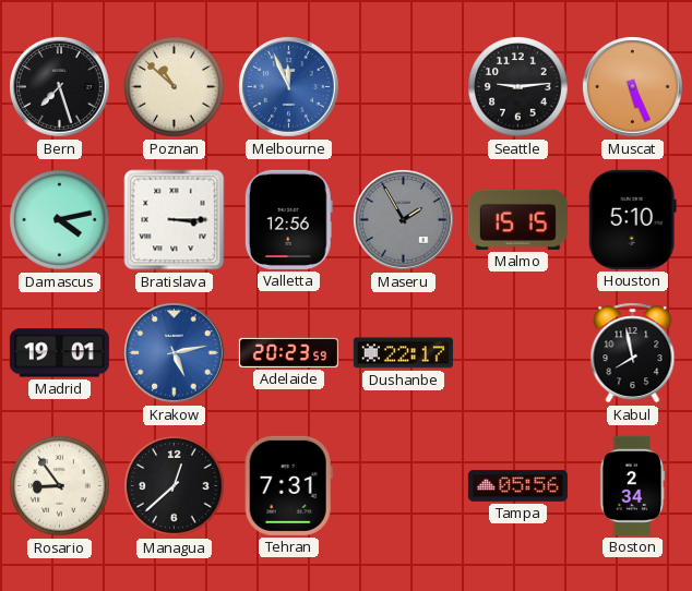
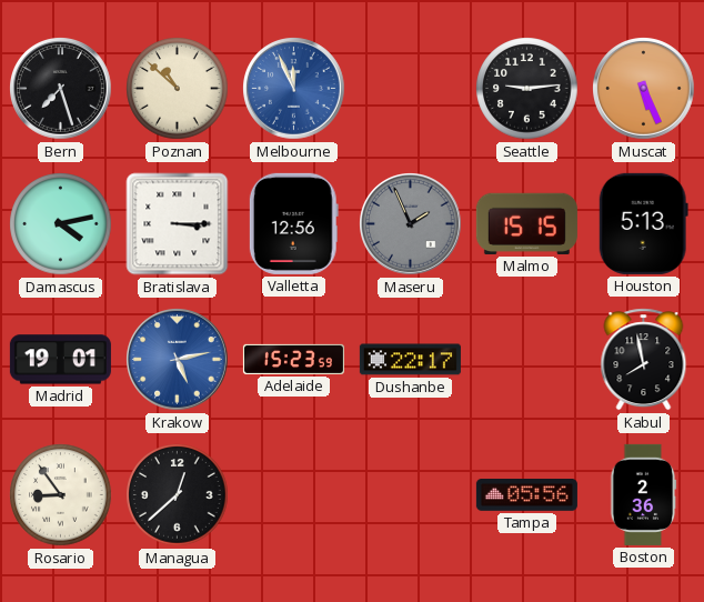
Maseru: 1:55 -> 1:56 (411, 224)
Houston: 5:10 -> 5:13 (643, 223)
Adelaide: 20:23 -> 15:23 (293, 359)
Tehran: 7:31 -> none (288, 485)
Boston: 2:34 -> 2:36 (643, 494)
